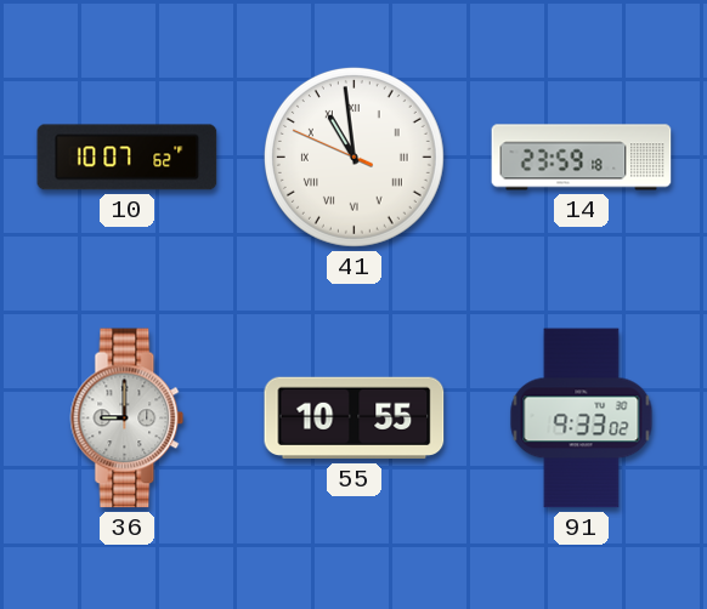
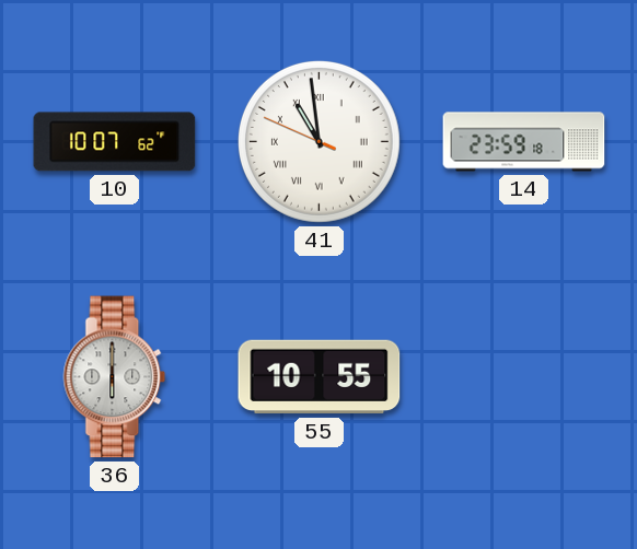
36: 9:00 -> 6:00 (115, 377)
91: 9:33 -> none (582, 419)
